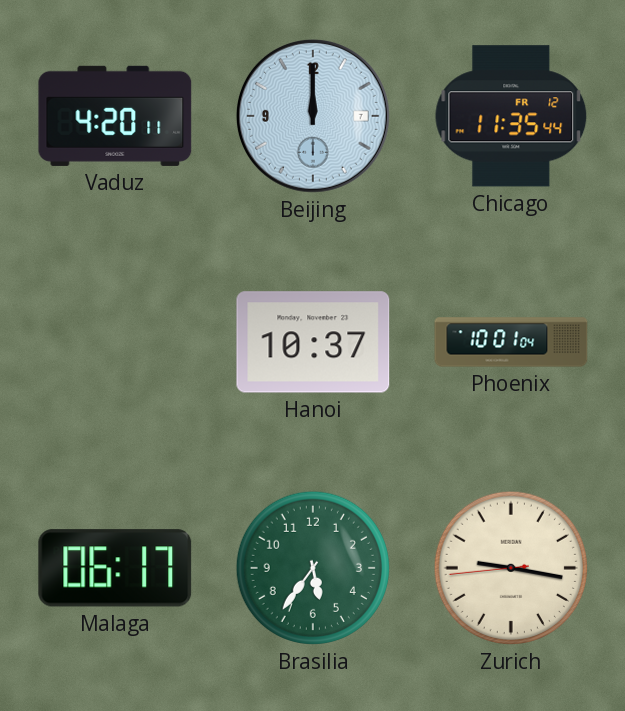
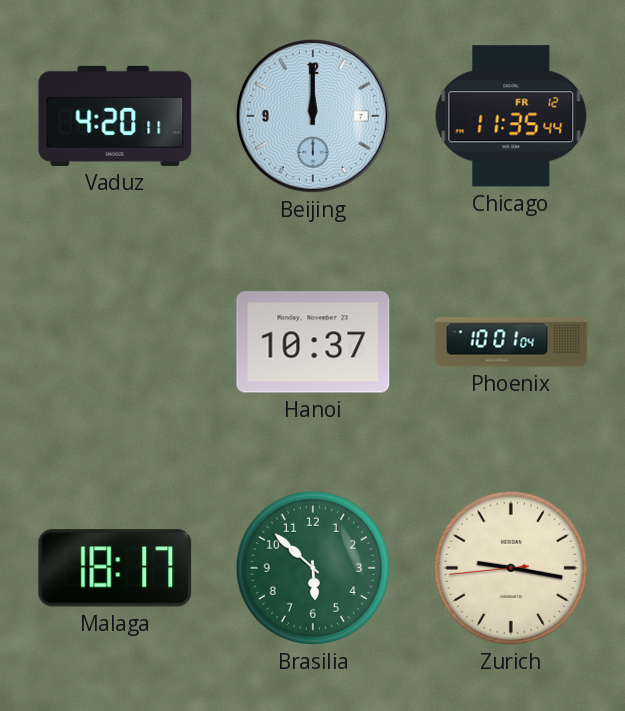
Malaga: 06:17 -> 18:17 (115, 568)
Brasilia: 5:36 -> 5:52 (313, 568)
